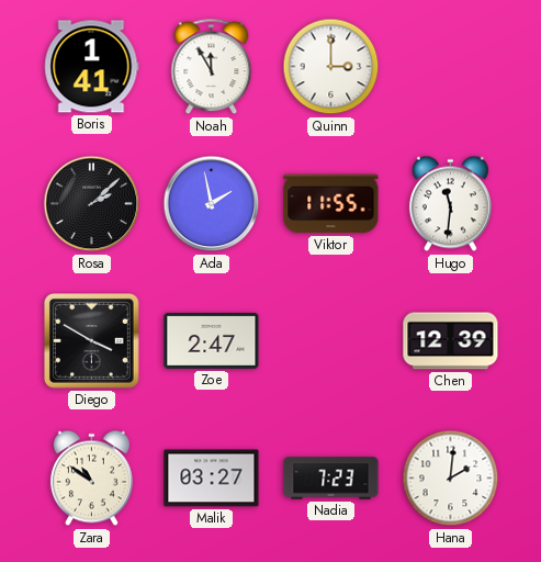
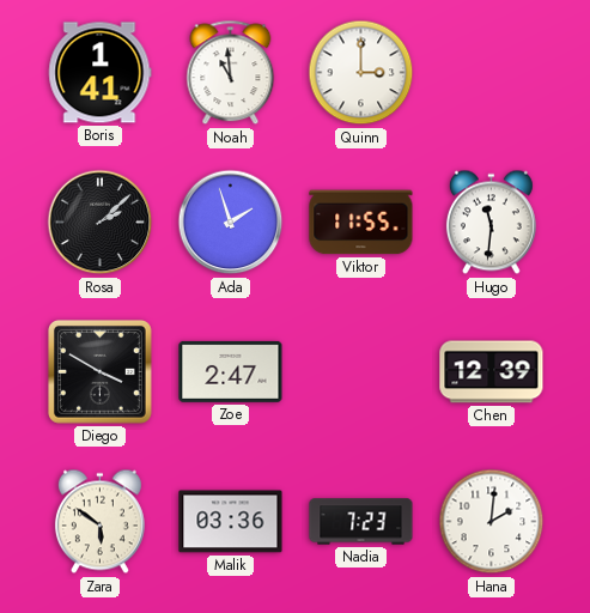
Noah: 11:55 -> 10:59 (231, 73)
Ada: 1:58 -> 1:57 (231, 223)
Zara: 10:51 -> 5:51 (99, 522)
Malik: 03:27 -> 03:36 (231, 522)
